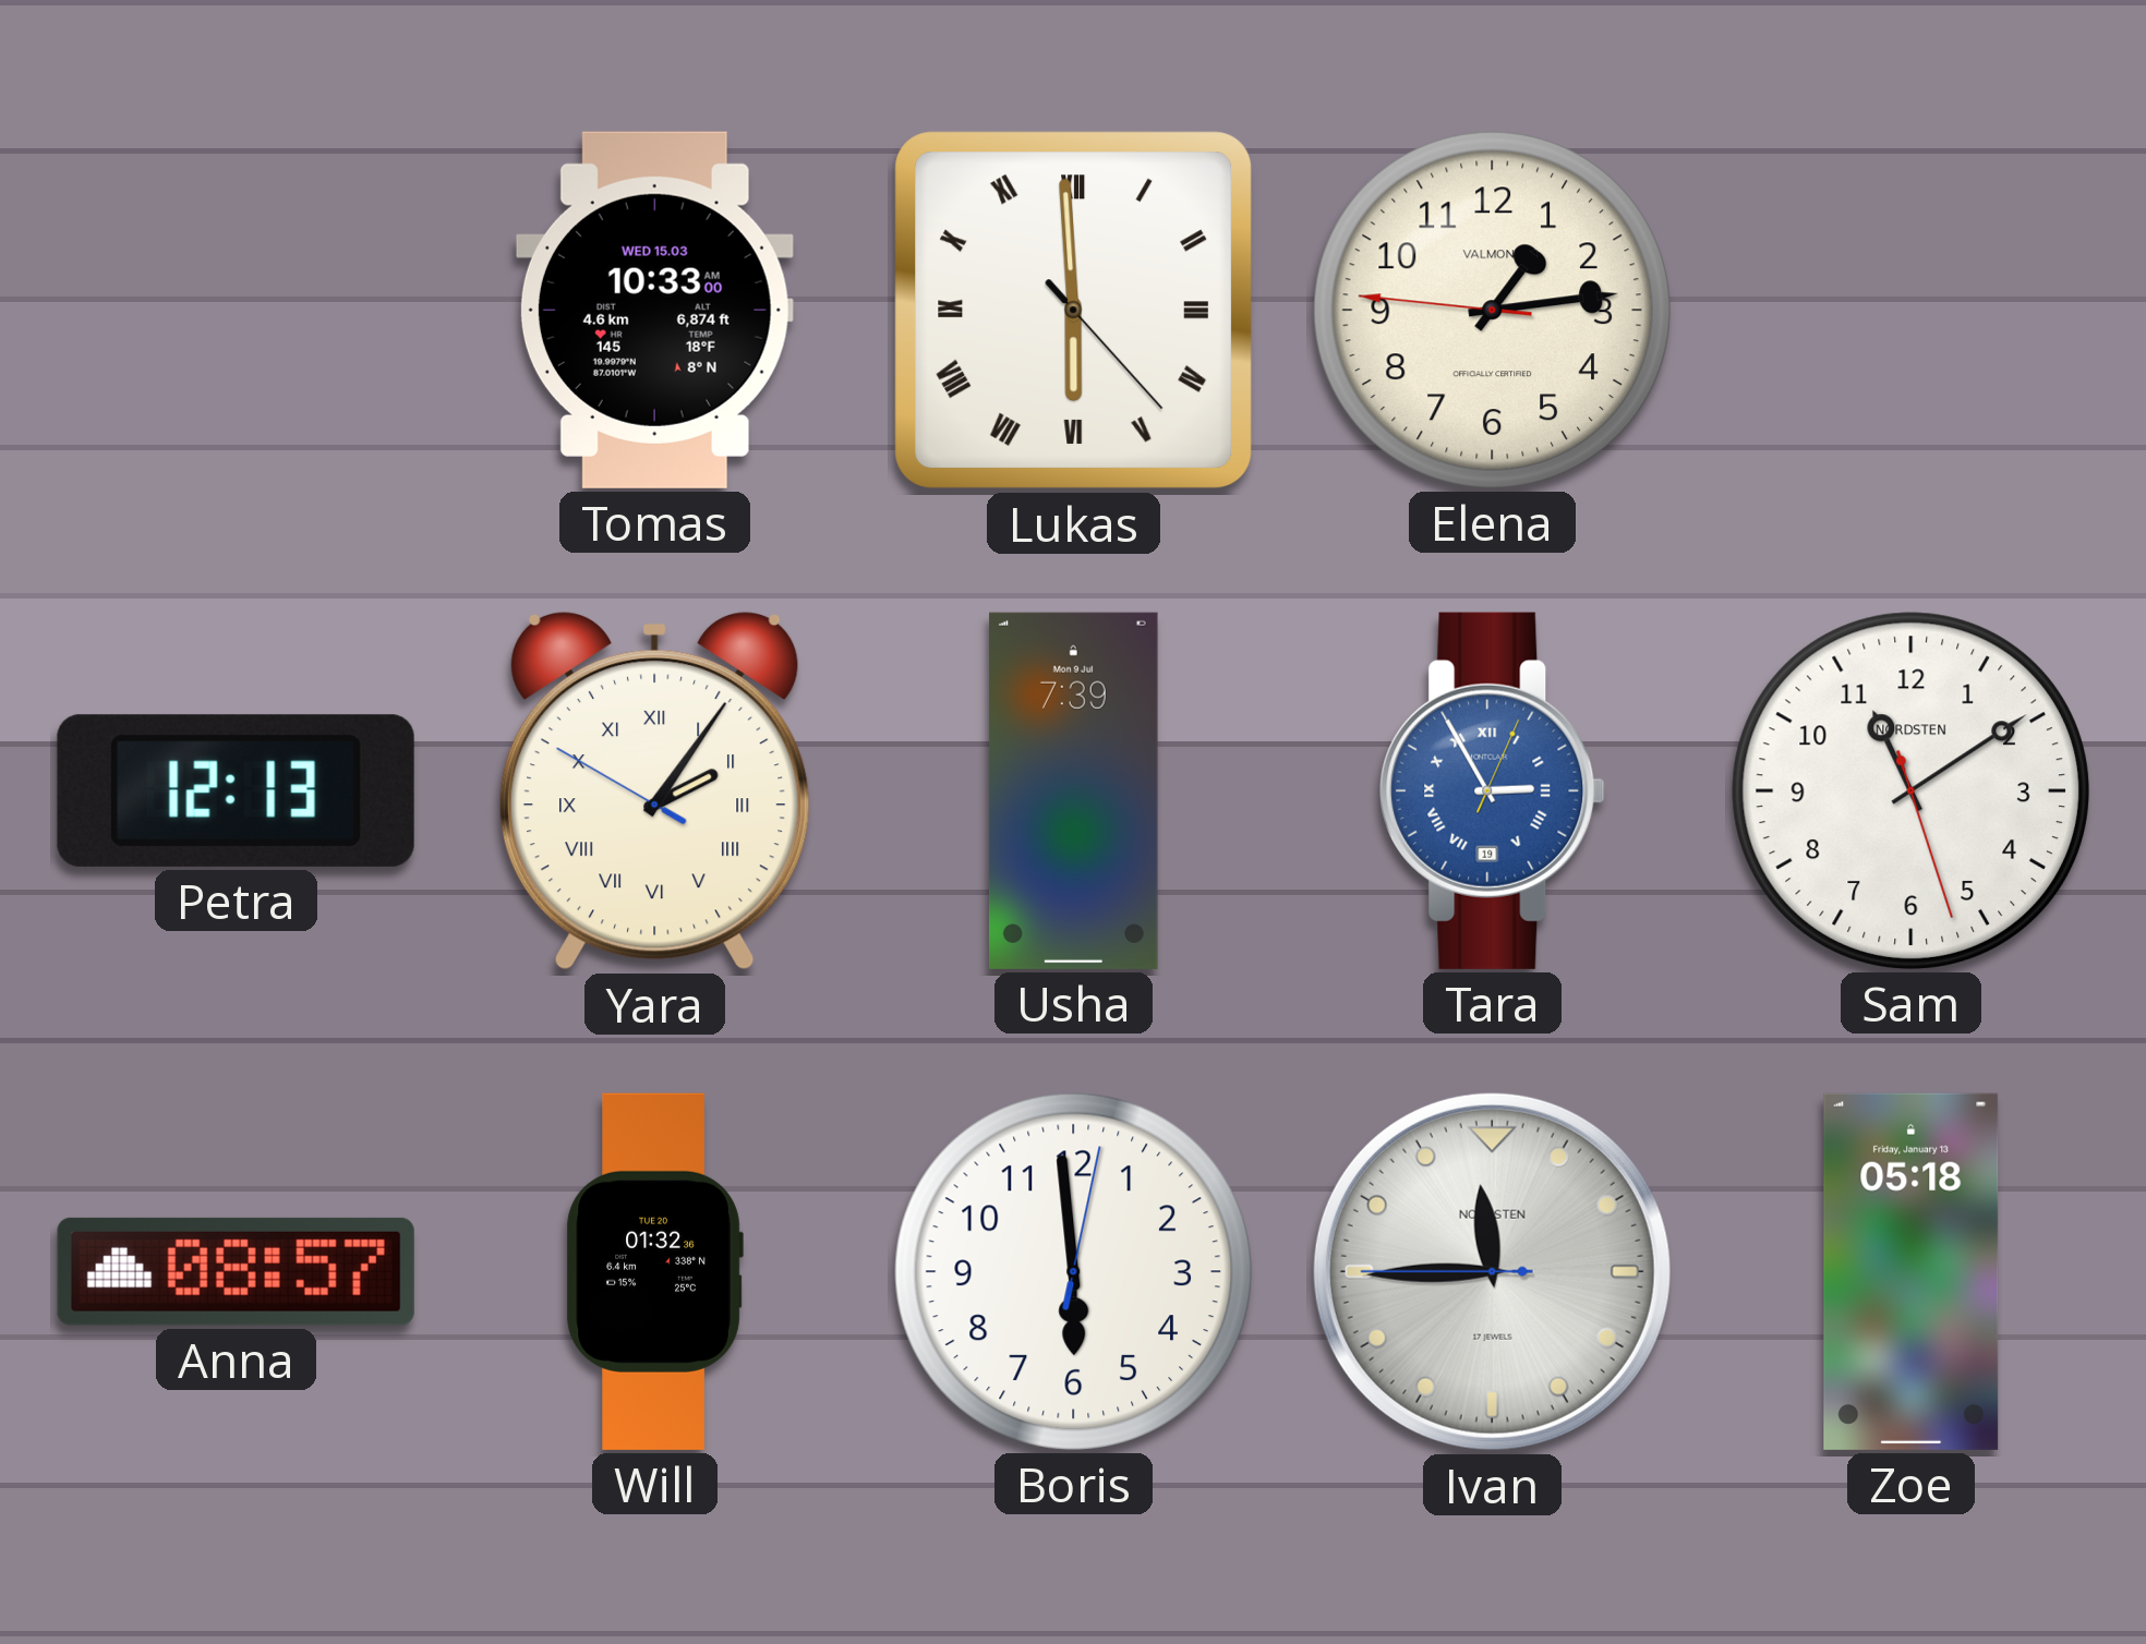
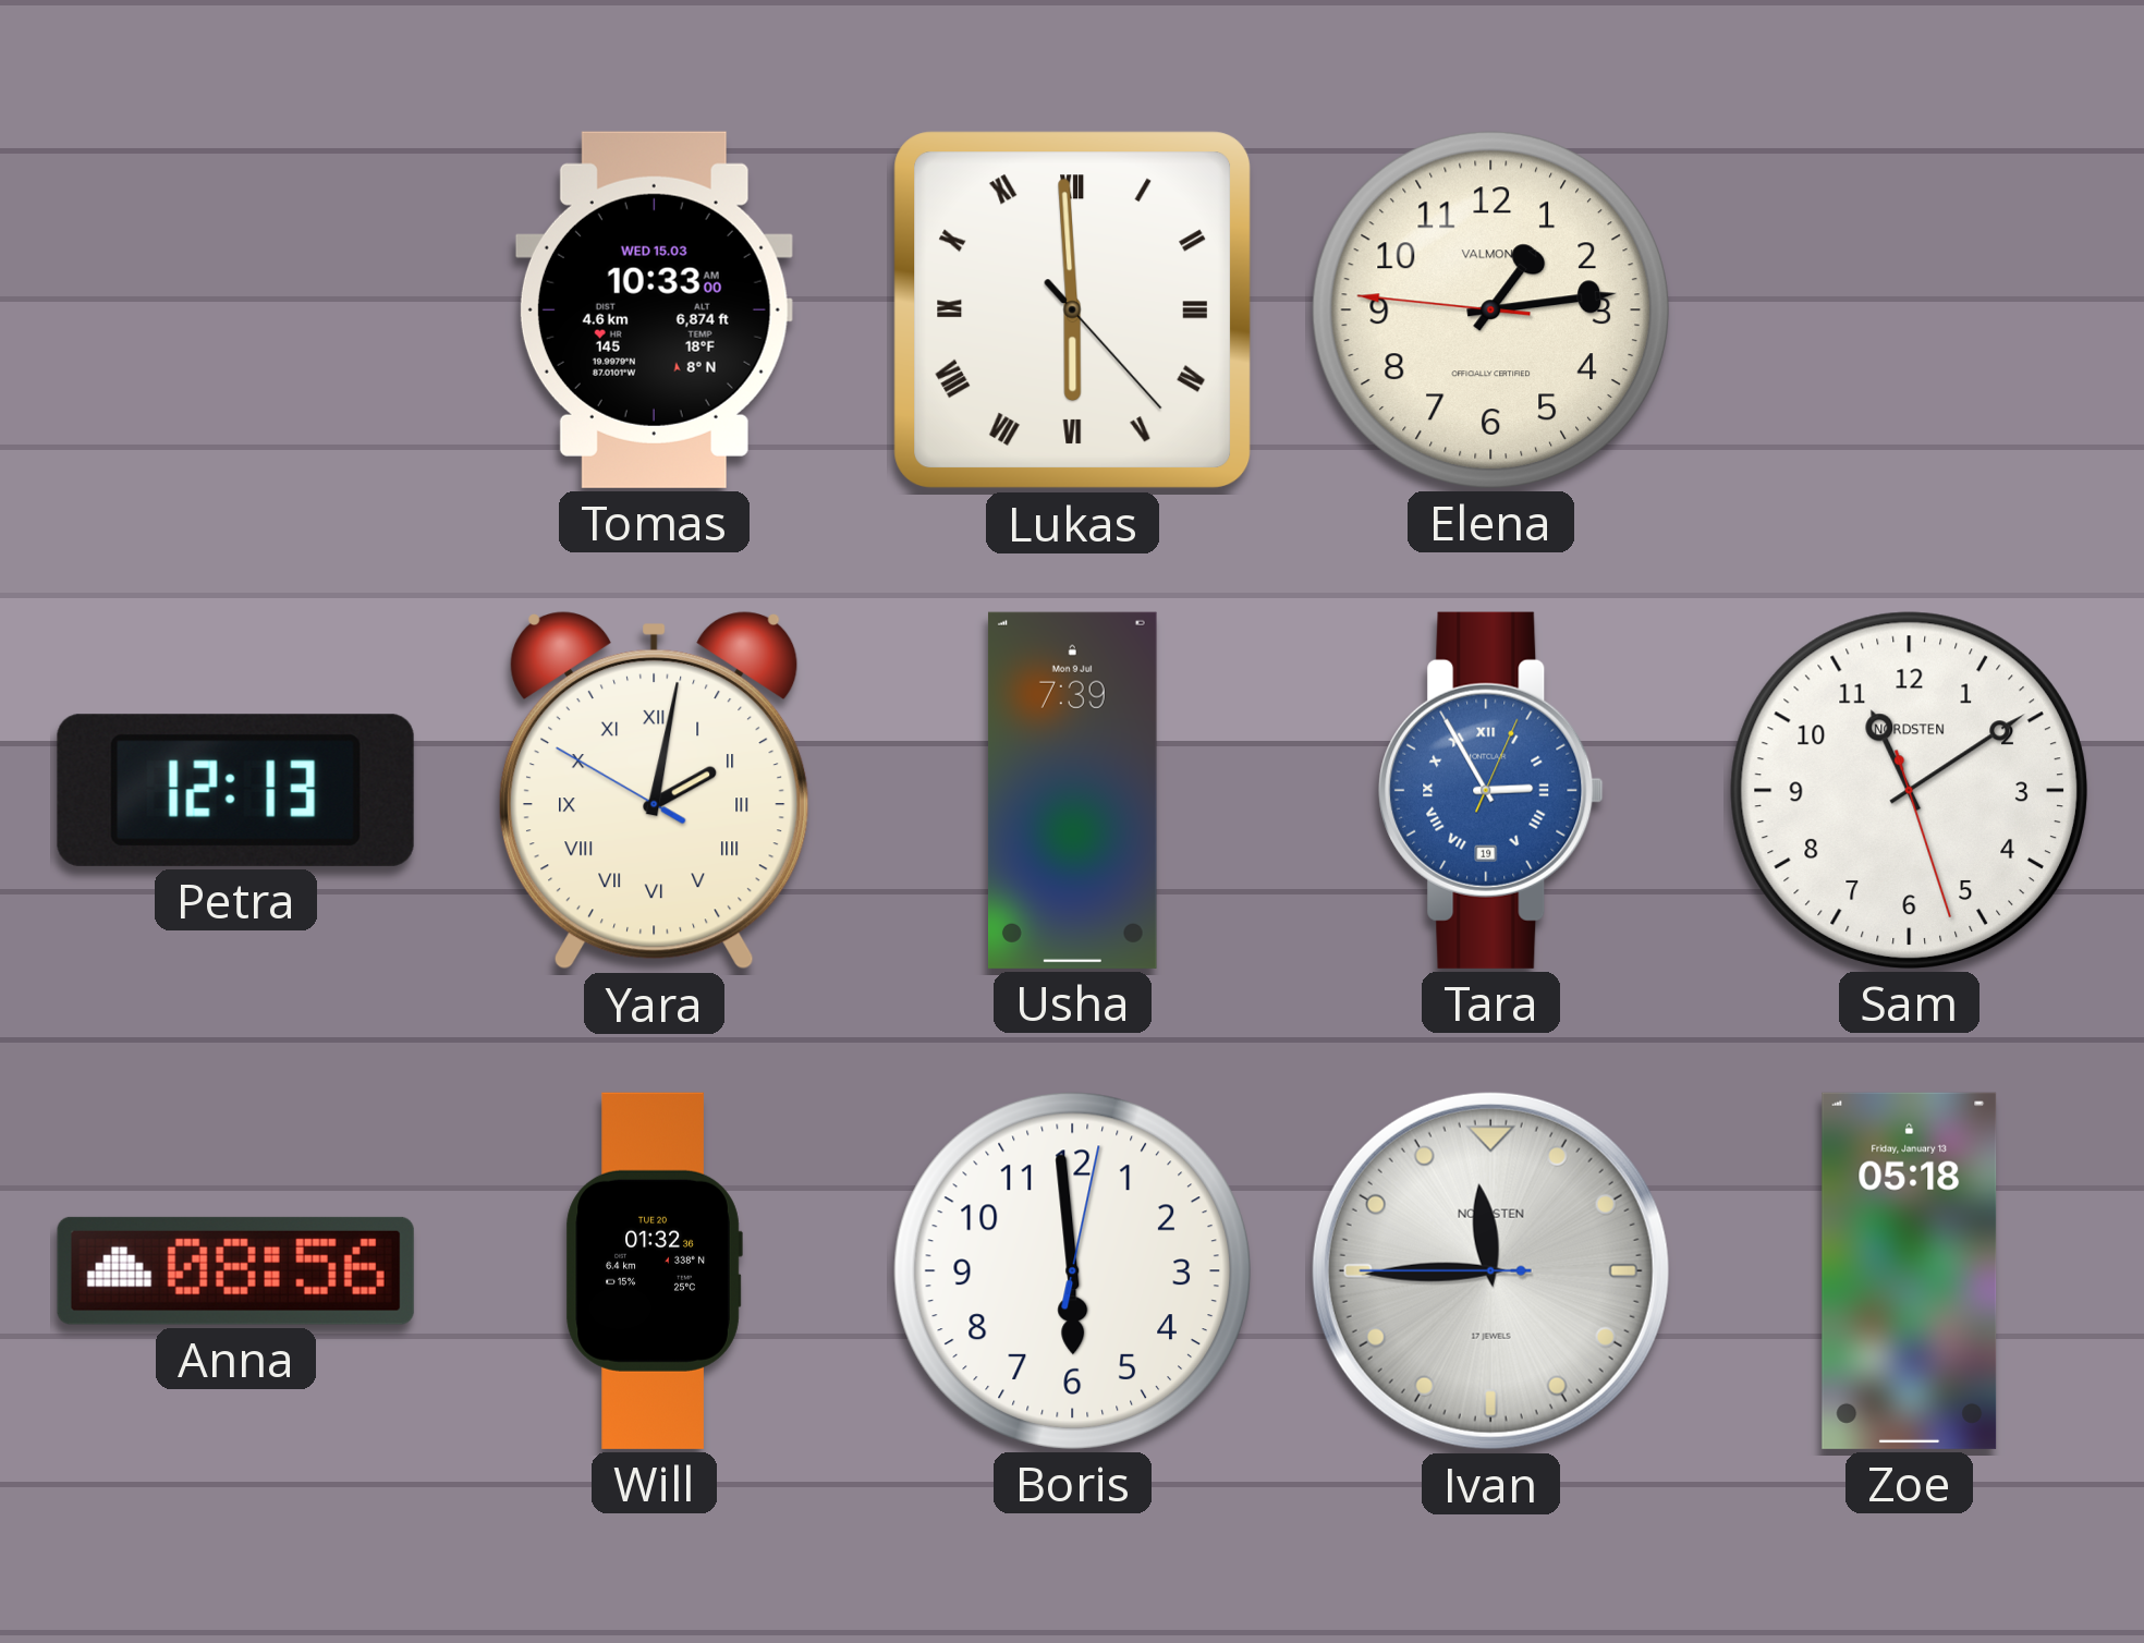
Yara: 2:05 -> 2:01 (654, 790)
Anna: 08:57 -> 08:56 (235, 1270)
